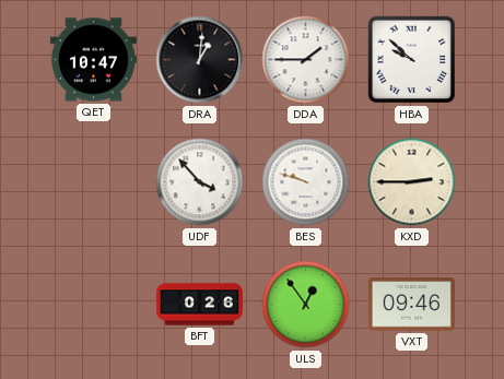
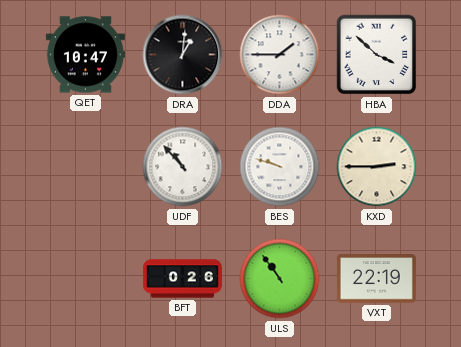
HBA: 9:52 -> 3:52 (377, 55)
UDF: 3:53 -> 10:53 (183, 167)
ULS: 12:54 -> 10:54 (280, 279)
VXT: 09:46 -> 22:19 (376, 279)
